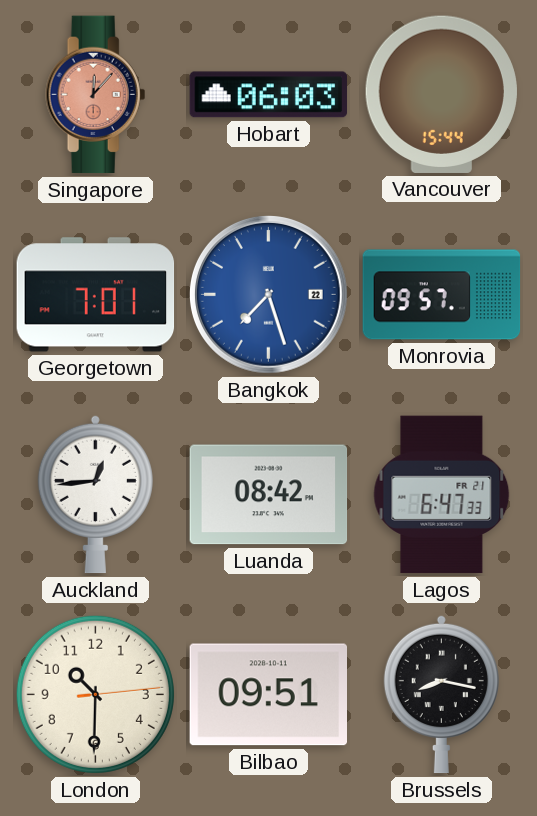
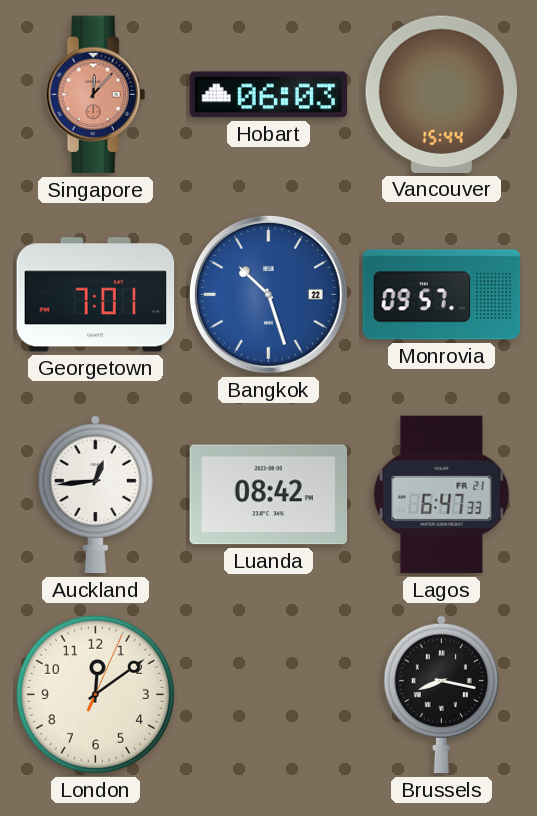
Bangkok: 7:27 -> 10:27 (268, 294)
London: 10:30 -> 12:09 (95, 694)
Bilbao: 09:51 -> none (268, 695)
